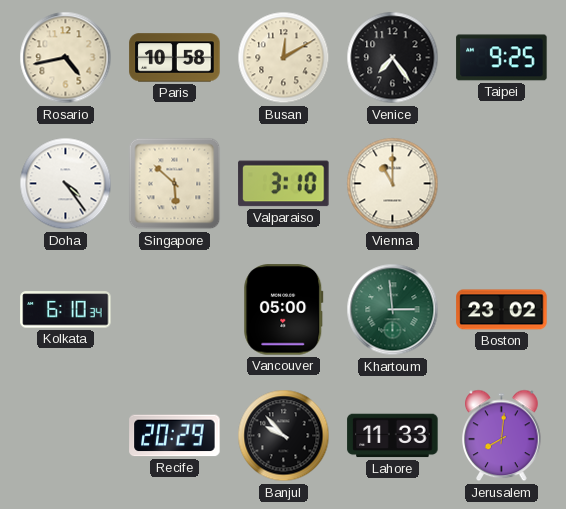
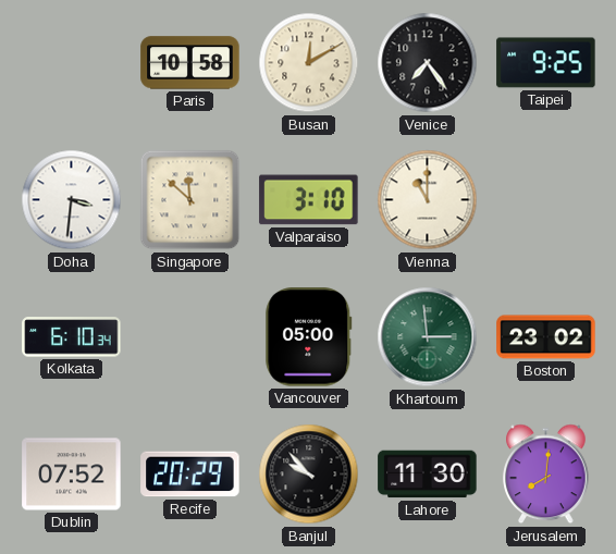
Rosario: 4:43 -> none (66, 58)
Doha: 4:24 -> 3:31 (72, 200)
Singapore: 5:52 -> 11:52 (190, 200)
Dublin: none -> 07:52 (72, 475)
Lahore: 11:33 -> 11:30 (428, 475)
